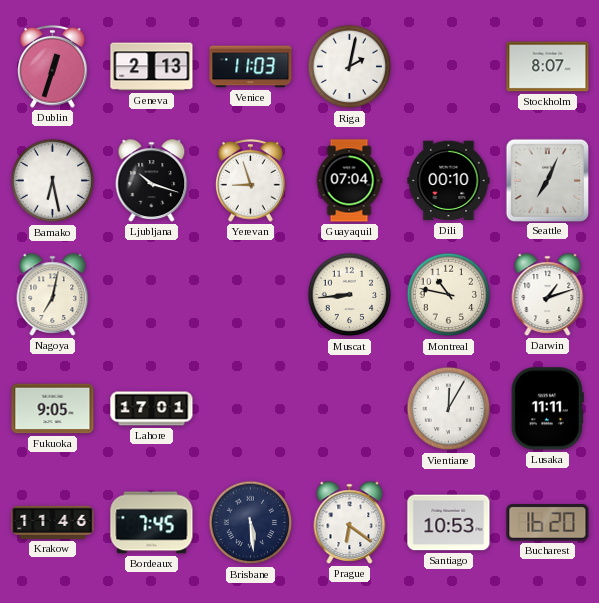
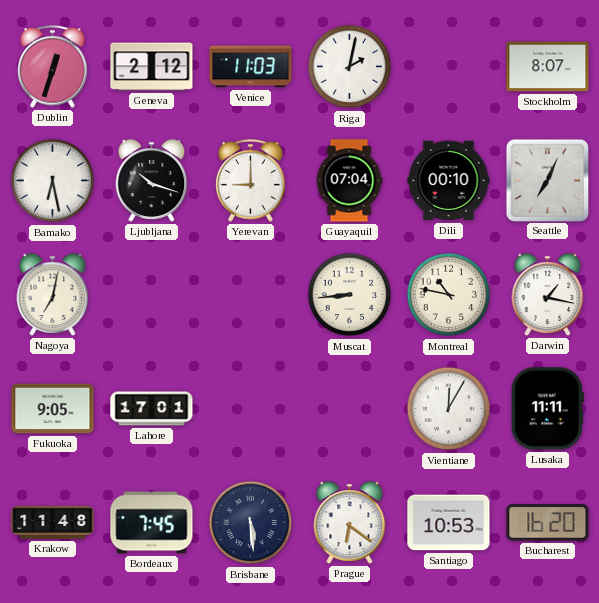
Geneva: 2:13 -> 2:12 (152, 67)
Yerevan: 8:57 -> 9:00 (251, 181)
Darwin: 1:12 -> 1:17 (548, 295)
Krakow: 11:46 -> 11:48 (53, 522)
